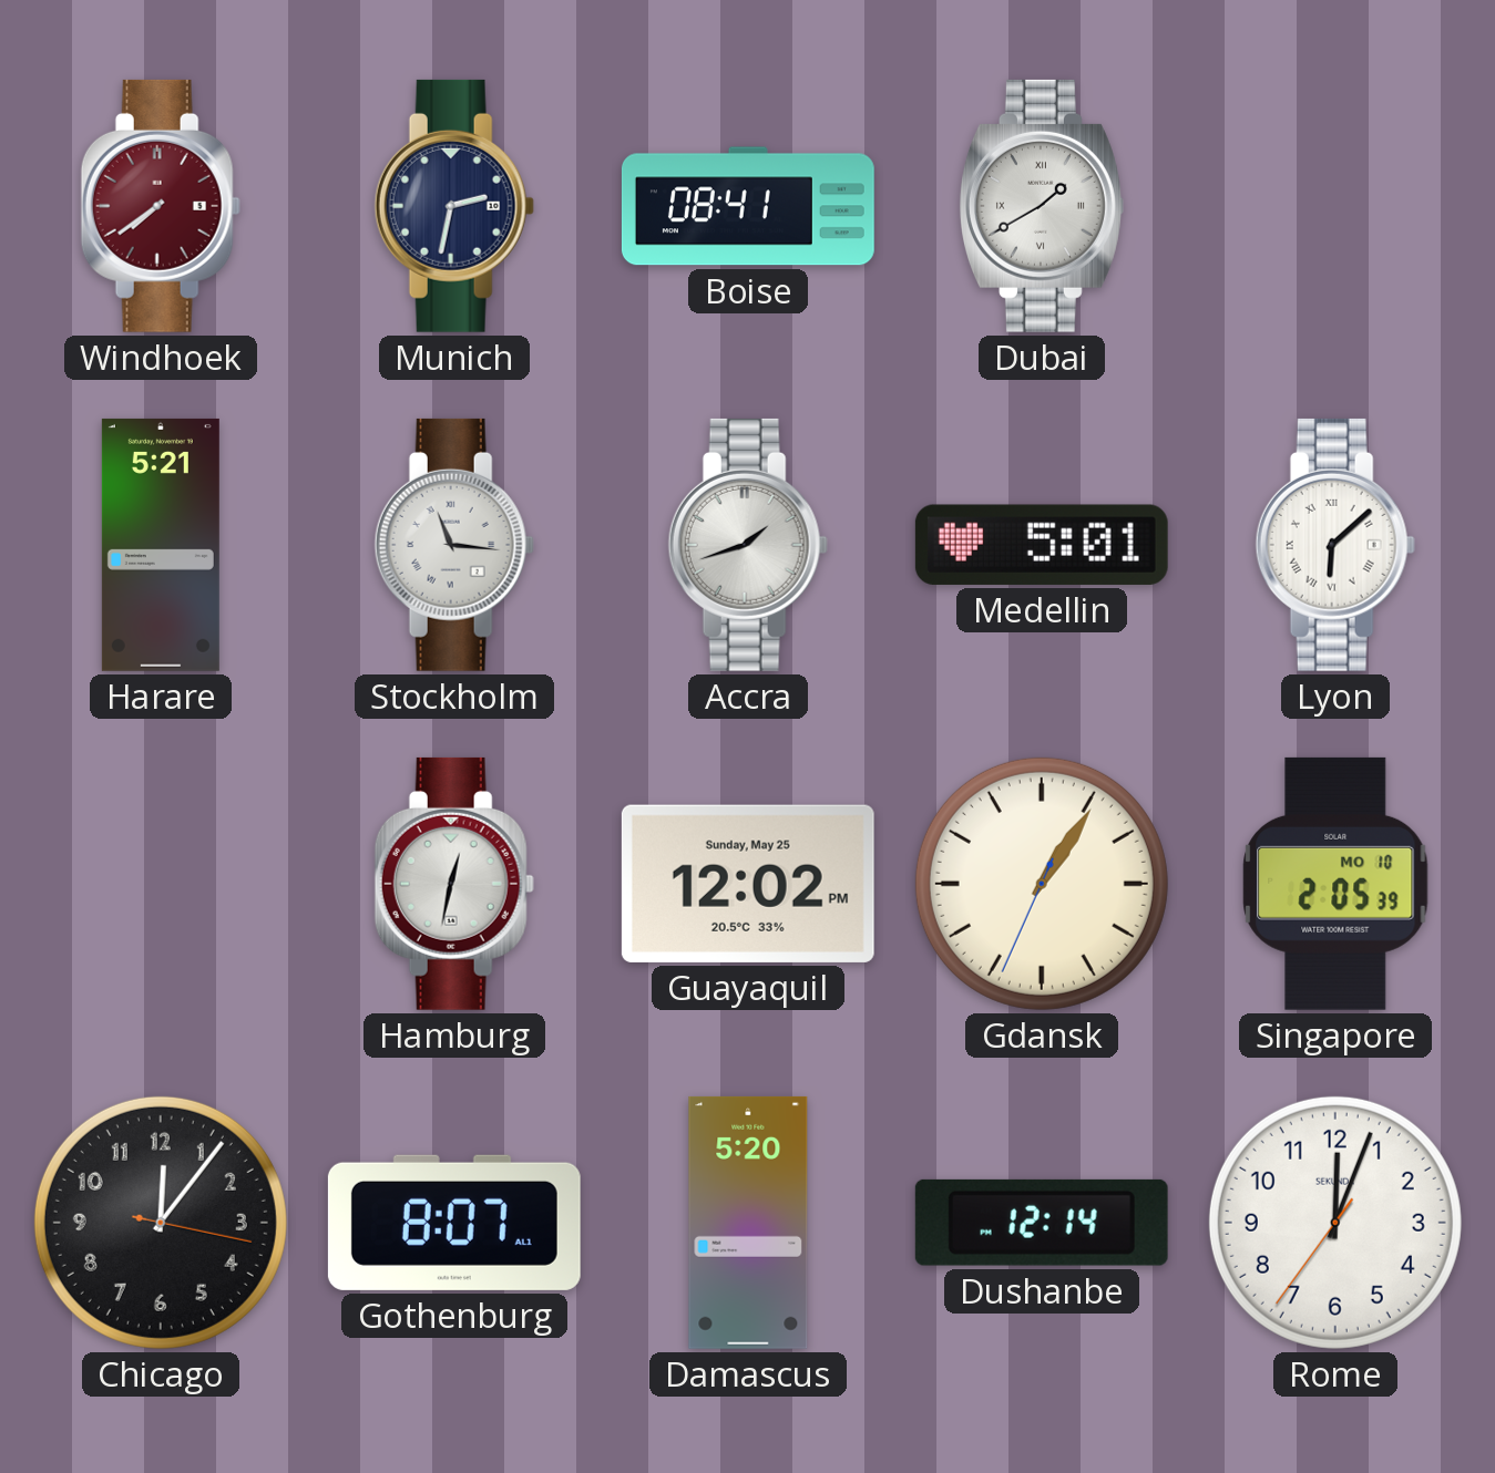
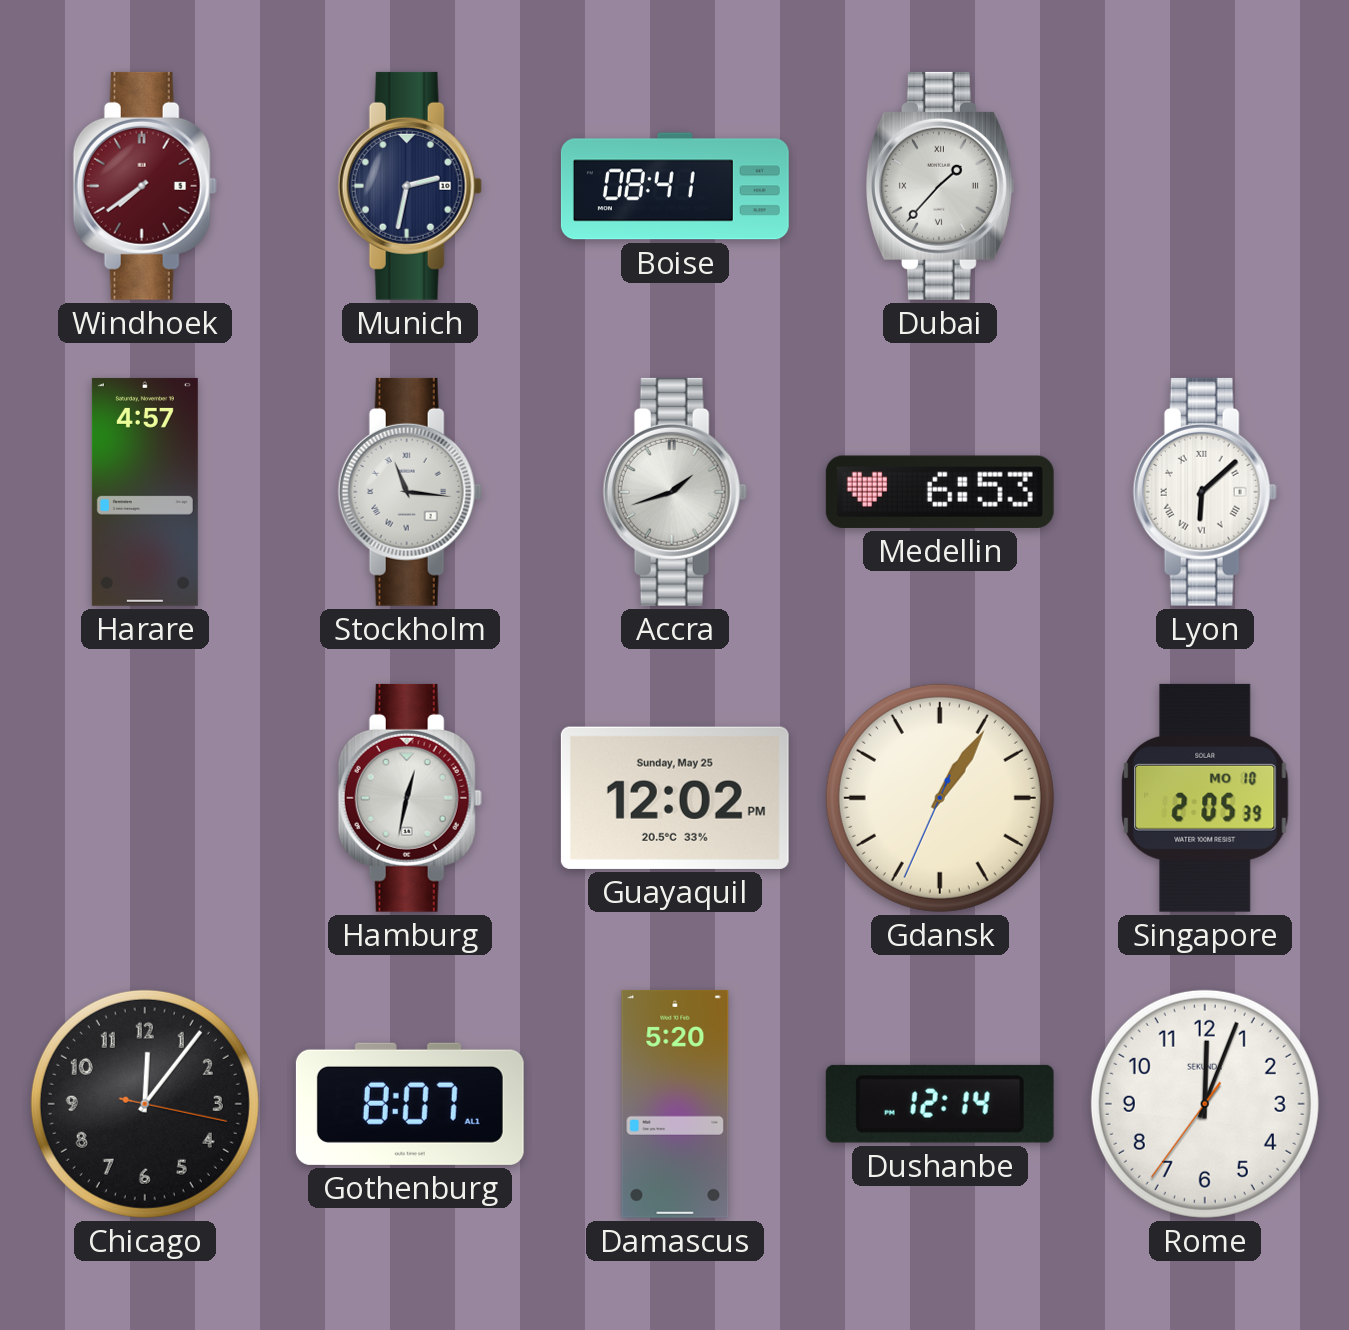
Dubai: 1:40 -> 1:37 (939, 186)
Harare: 5:21 -> 4:57 (145, 492)
Medellin: 5:01 -> 6:53 (940, 492)
